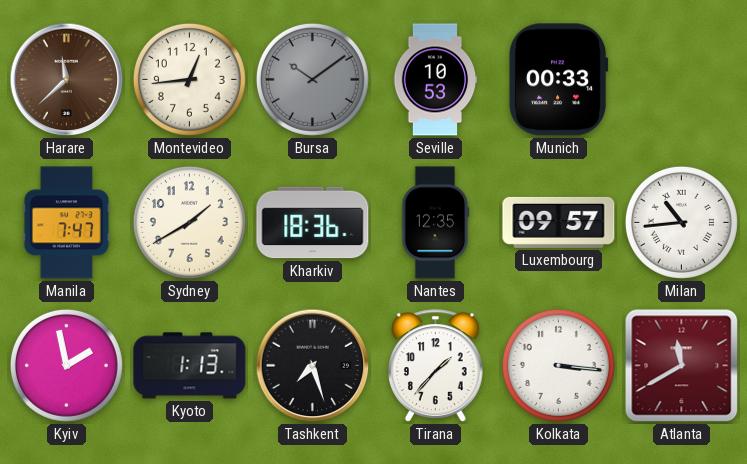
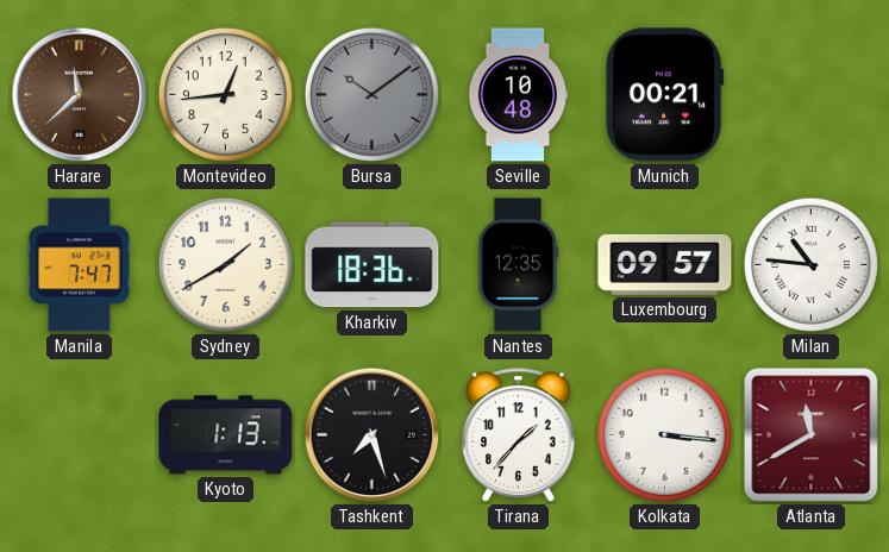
Seville: 10:53 -> 10:48 (518, 95)
Munich: 00:33 -> 00:21 (665, 95)
Milan: 10:44 -> 10:46 (810, 264)
Kyiv: 1:58 -> none (66, 365)
